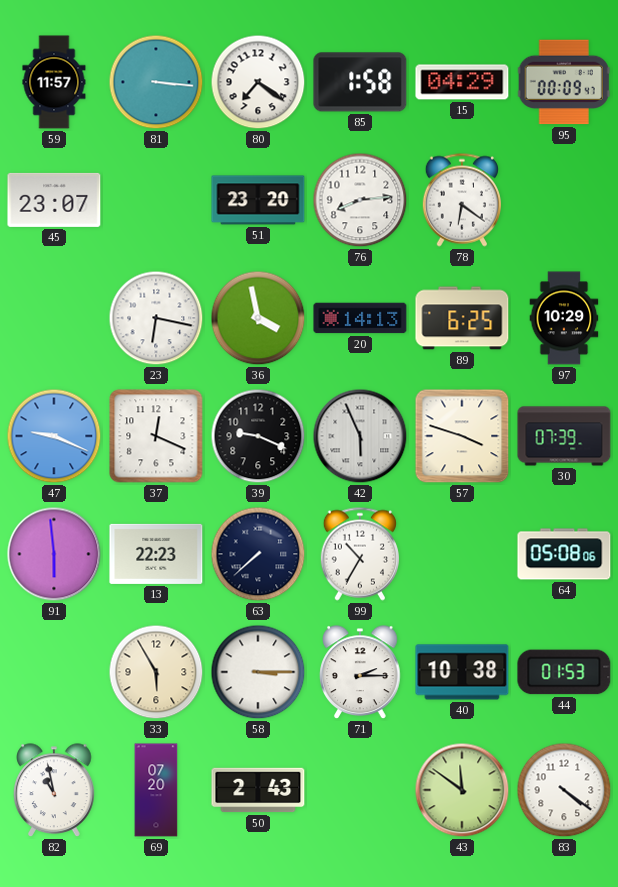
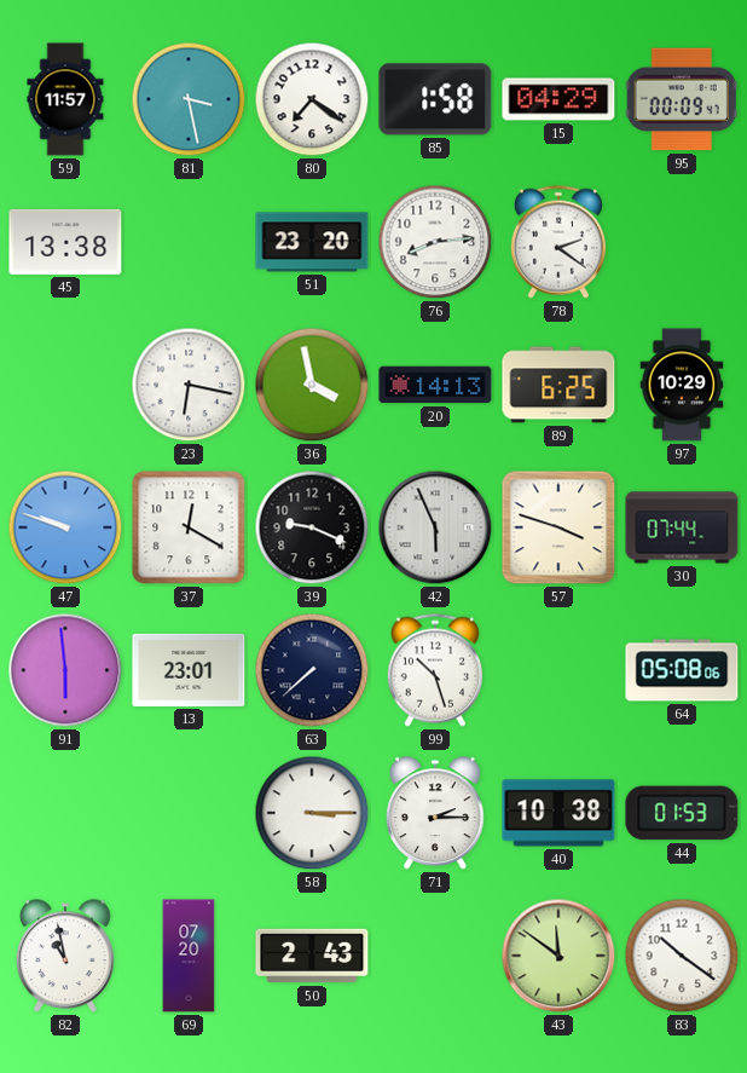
81: 3:16 -> 3:28 (189, 99)
45: 23:07 -> 13:38 (65, 242)
78: 6:21 -> 2:21 (558, 242)
47: 9:19 -> 9:48 (65, 527)
37: 12:19 -> 12:20 (189, 527)
30: 07:39 -> 07:44 (682, 527)
13: 22:23 -> 23:01 (189, 670)
99: 10:35 -> 10:27 (435, 670)
33: 5:55 -> none (156, 672)
83: 4:21 -> 10:21 (682, 956)
